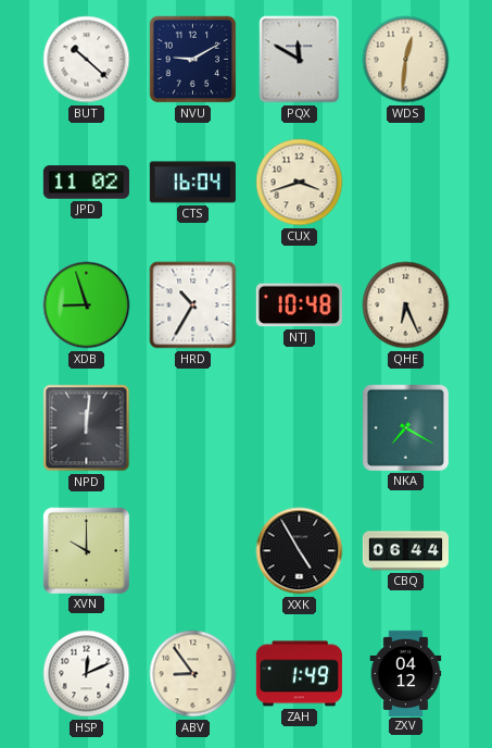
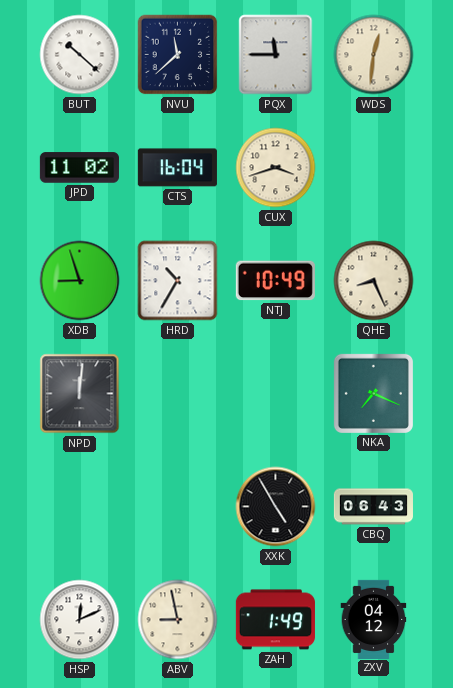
NVU: 9:10 -> 11:38 (178, 55)
PQX: 11:50 -> 11:45 (276, 55)
NTJ: 10:48 -> 10:49 (275, 281)
QHE: 6:26 -> 8:26 (374, 281)
NKA: 7:20 -> 7:19 (373, 393)
XVN: 10:00 -> none (86, 550)
CBQ: 06:44 -> 06:43 (373, 507)
ABV: 8:54 -> 8:58 (178, 620)
